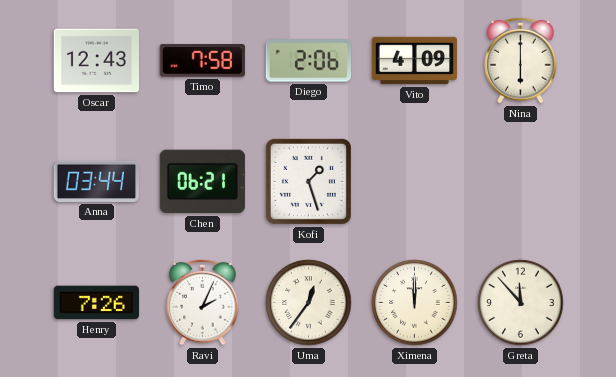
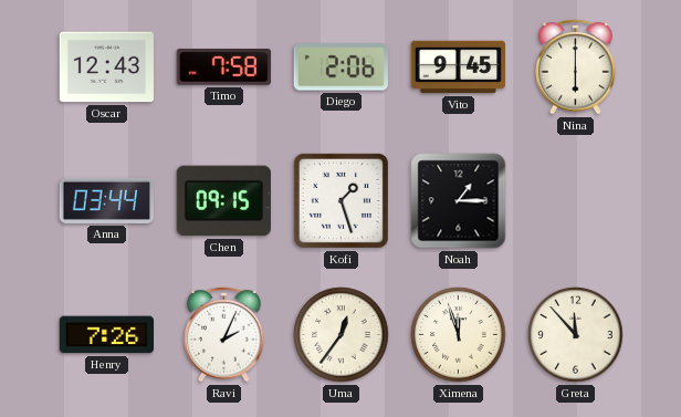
Vito: 4:09 -> 9:45 (459, 67)
Chen: 06:21 -> 09:15 (223, 201)
Noah: none -> 1:15 (459, 201)
Ximena: 12:00 -> 11:57 (459, 335)
